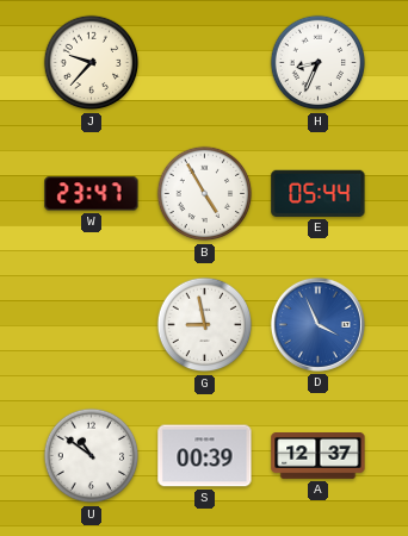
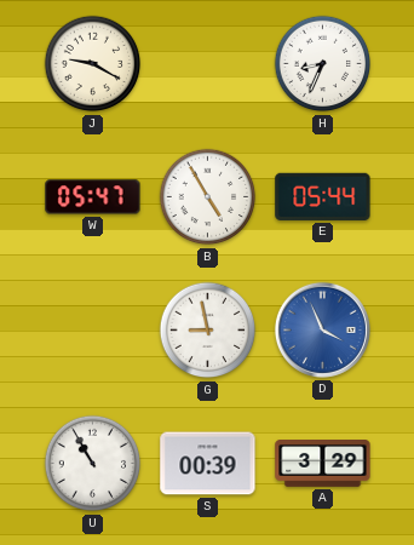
J: 9:37 -> 9:20 (93, 64)
W: 23:47 -> 05:47 (93, 197)
U: 10:51 -> 10:55 (93, 464)
A: 12:37 -> 3:29 (323, 464)
